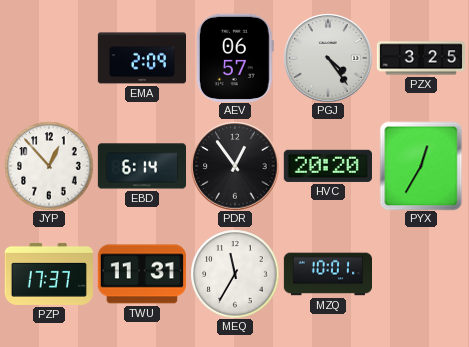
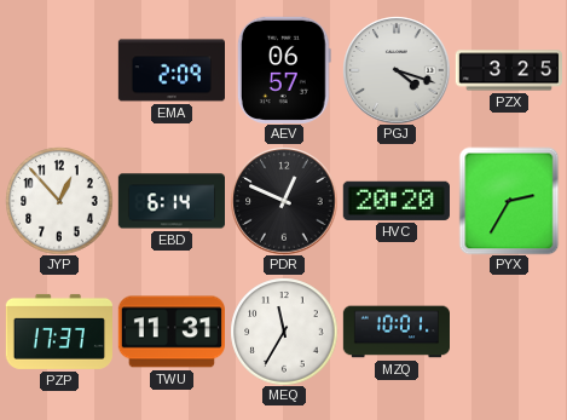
PGJ: 4:24 -> 4:18 (397, 70)
PDR: 12:54 -> 12:49 (284, 201)
PYX: 12:35 -> 2:35 (509, 201)
